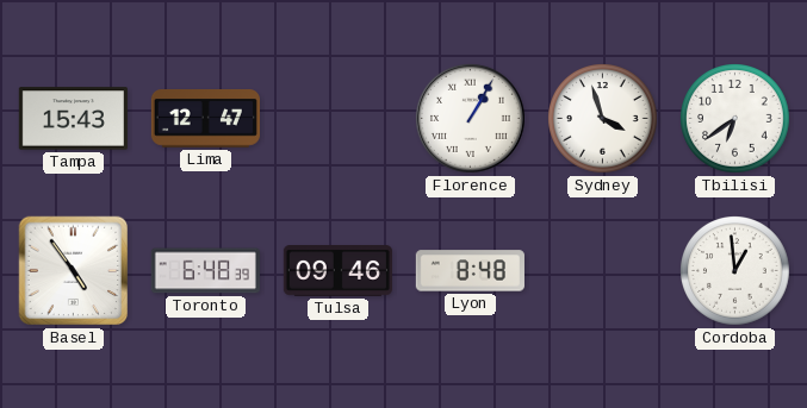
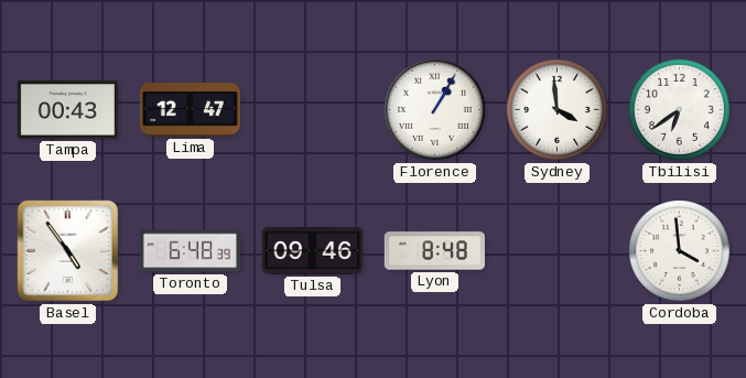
Tampa: 15:43 -> 00:43 (67, 110)
Sydney: 3:57 -> 3:59 (558, 110)
Cordoba: 12:59 -> 3:59 (680, 251)
